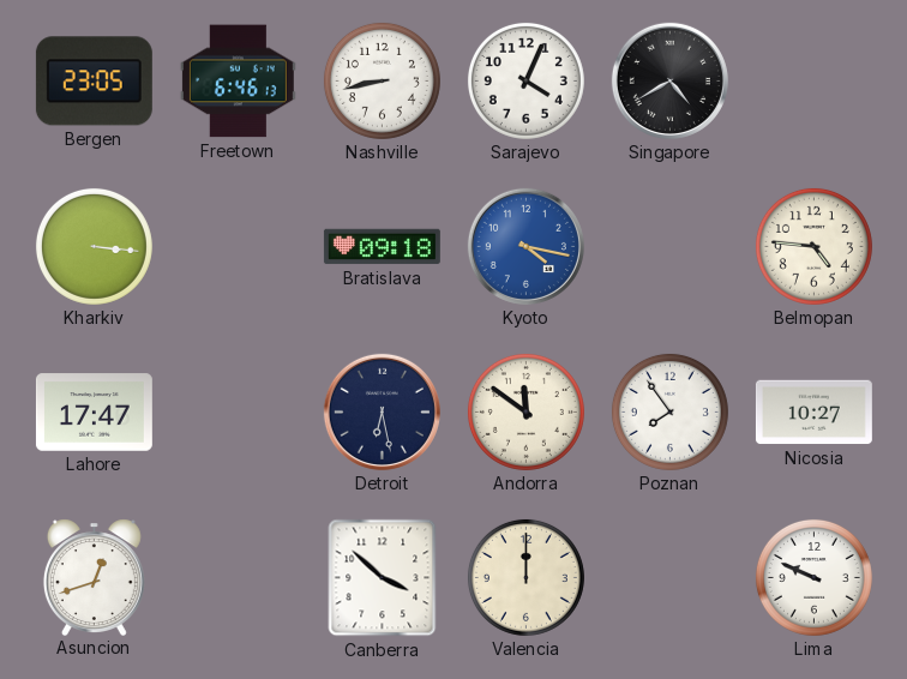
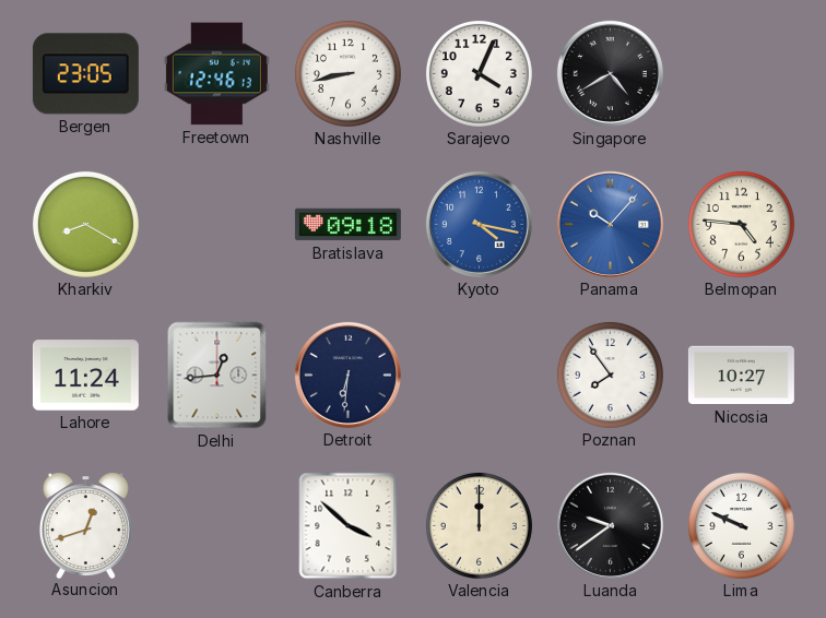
Freetown: 6:46 -> 12:46 (216, 74)
Kharkiv: 3:16 -> 8:20 (85, 224)
Panama: none -> 10:07 (610, 224)
Lahore: 17:47 -> 11:24 (85, 376)
Delhi: none -> 12:44 (217, 376)
Detroit: 6:28 -> 6:31 (347, 375)
Andorra: 11:51 -> none (525, 411)
Luanda: none -> 9:39 (610, 525)
